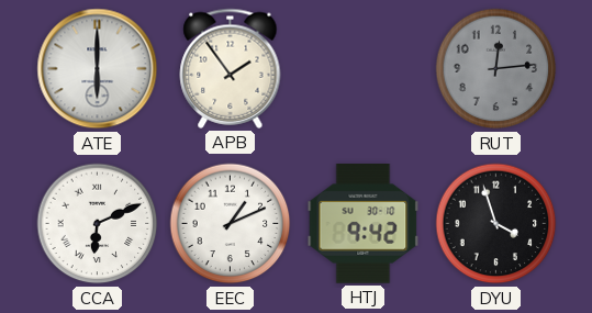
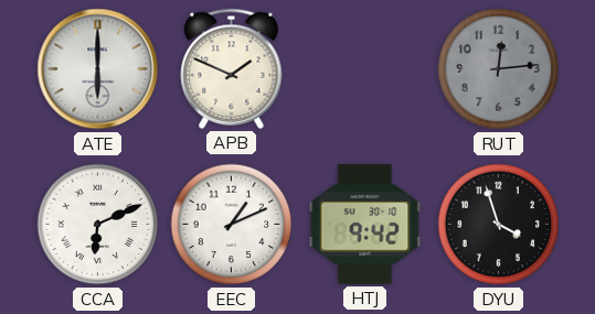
APB: 1:54 -> 1:49 (232, 68)
